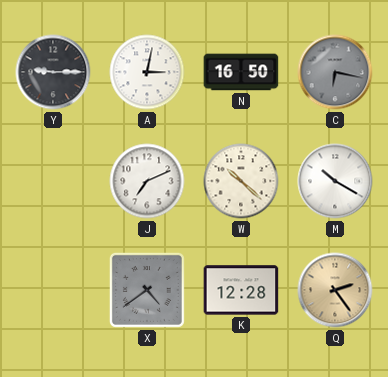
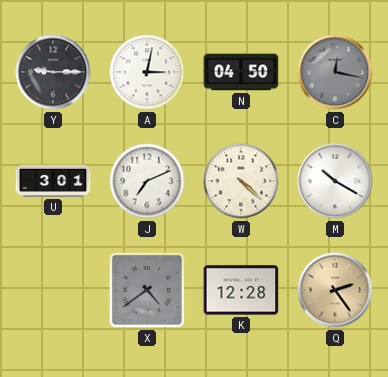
N: 16:50 -> 04:50 (241, 72)
C: 6:17 -> 12:17 (335, 72)
U: none -> 3:01 (53, 181)
W: 10:22 -> 4:22 (241, 181)
